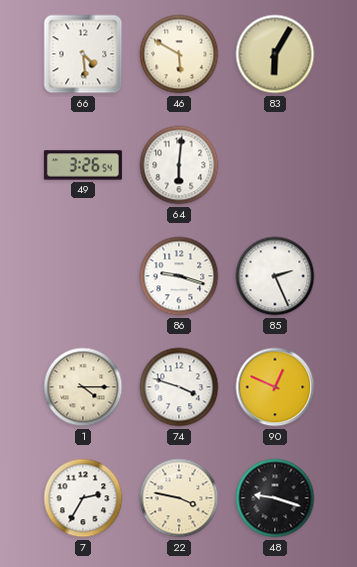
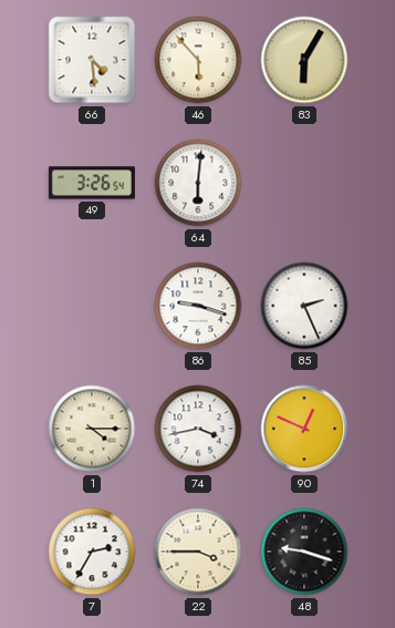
46: 5:50 -> 5:53 (198, 60)
74: 3:48 -> 3:43 (198, 429)
22: 3:47 -> 3:45 (198, 552)
